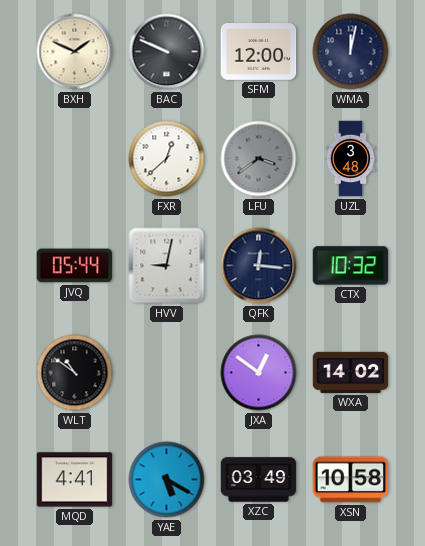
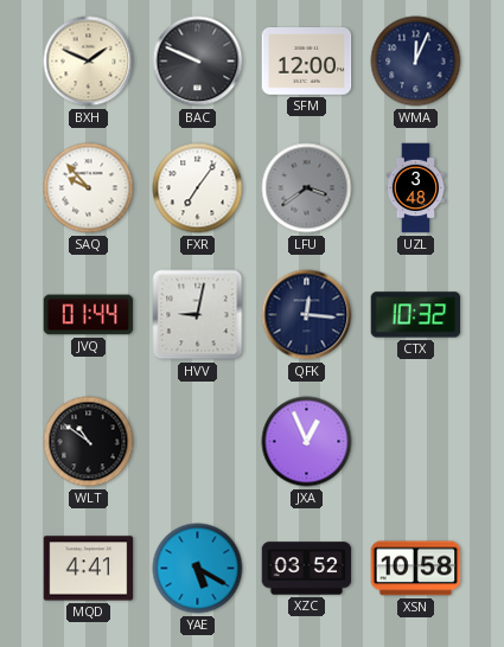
WMA: 12:02 -> 12:04 (416, 62)
SAQ: none -> 9:53 (89, 188)
FXR: 12:38 -> 7:06 (198, 188)
JVQ: 05:44 -> 01:44 (89, 315)
JXA: 12:51 -> 12:56 (307, 442)
WXA: 14:02 -> none (351, 372)
XZC: 03:49 -> 03:52 (307, 569)
